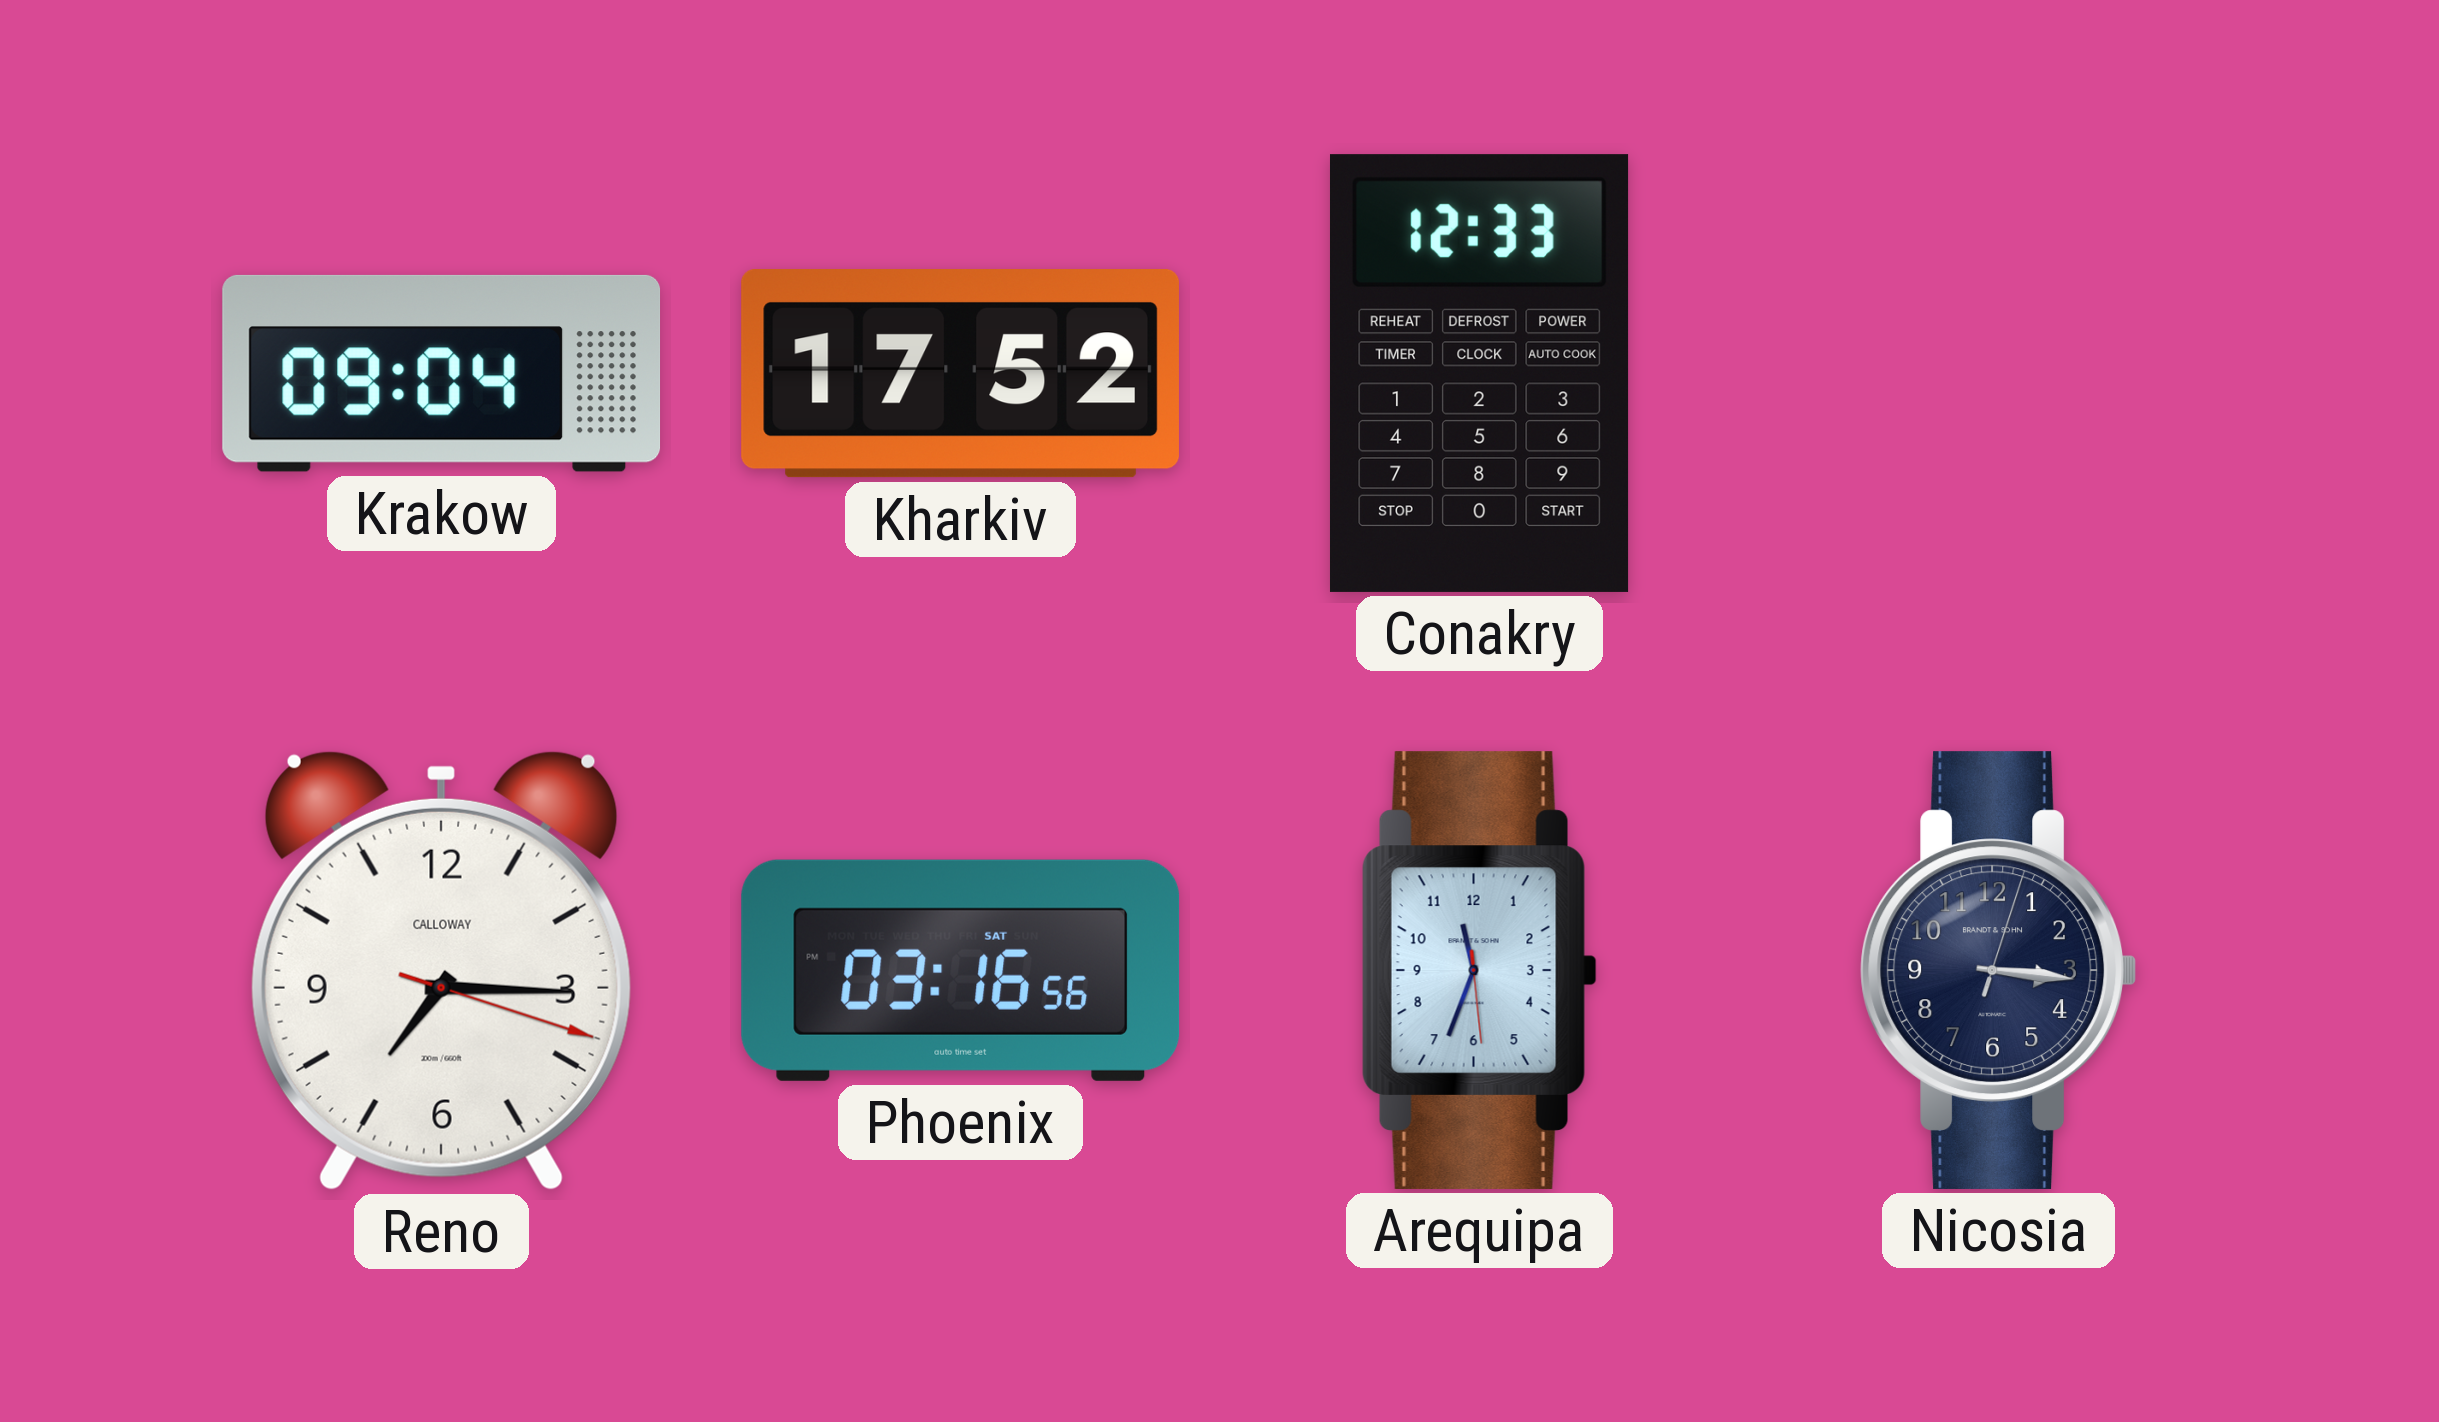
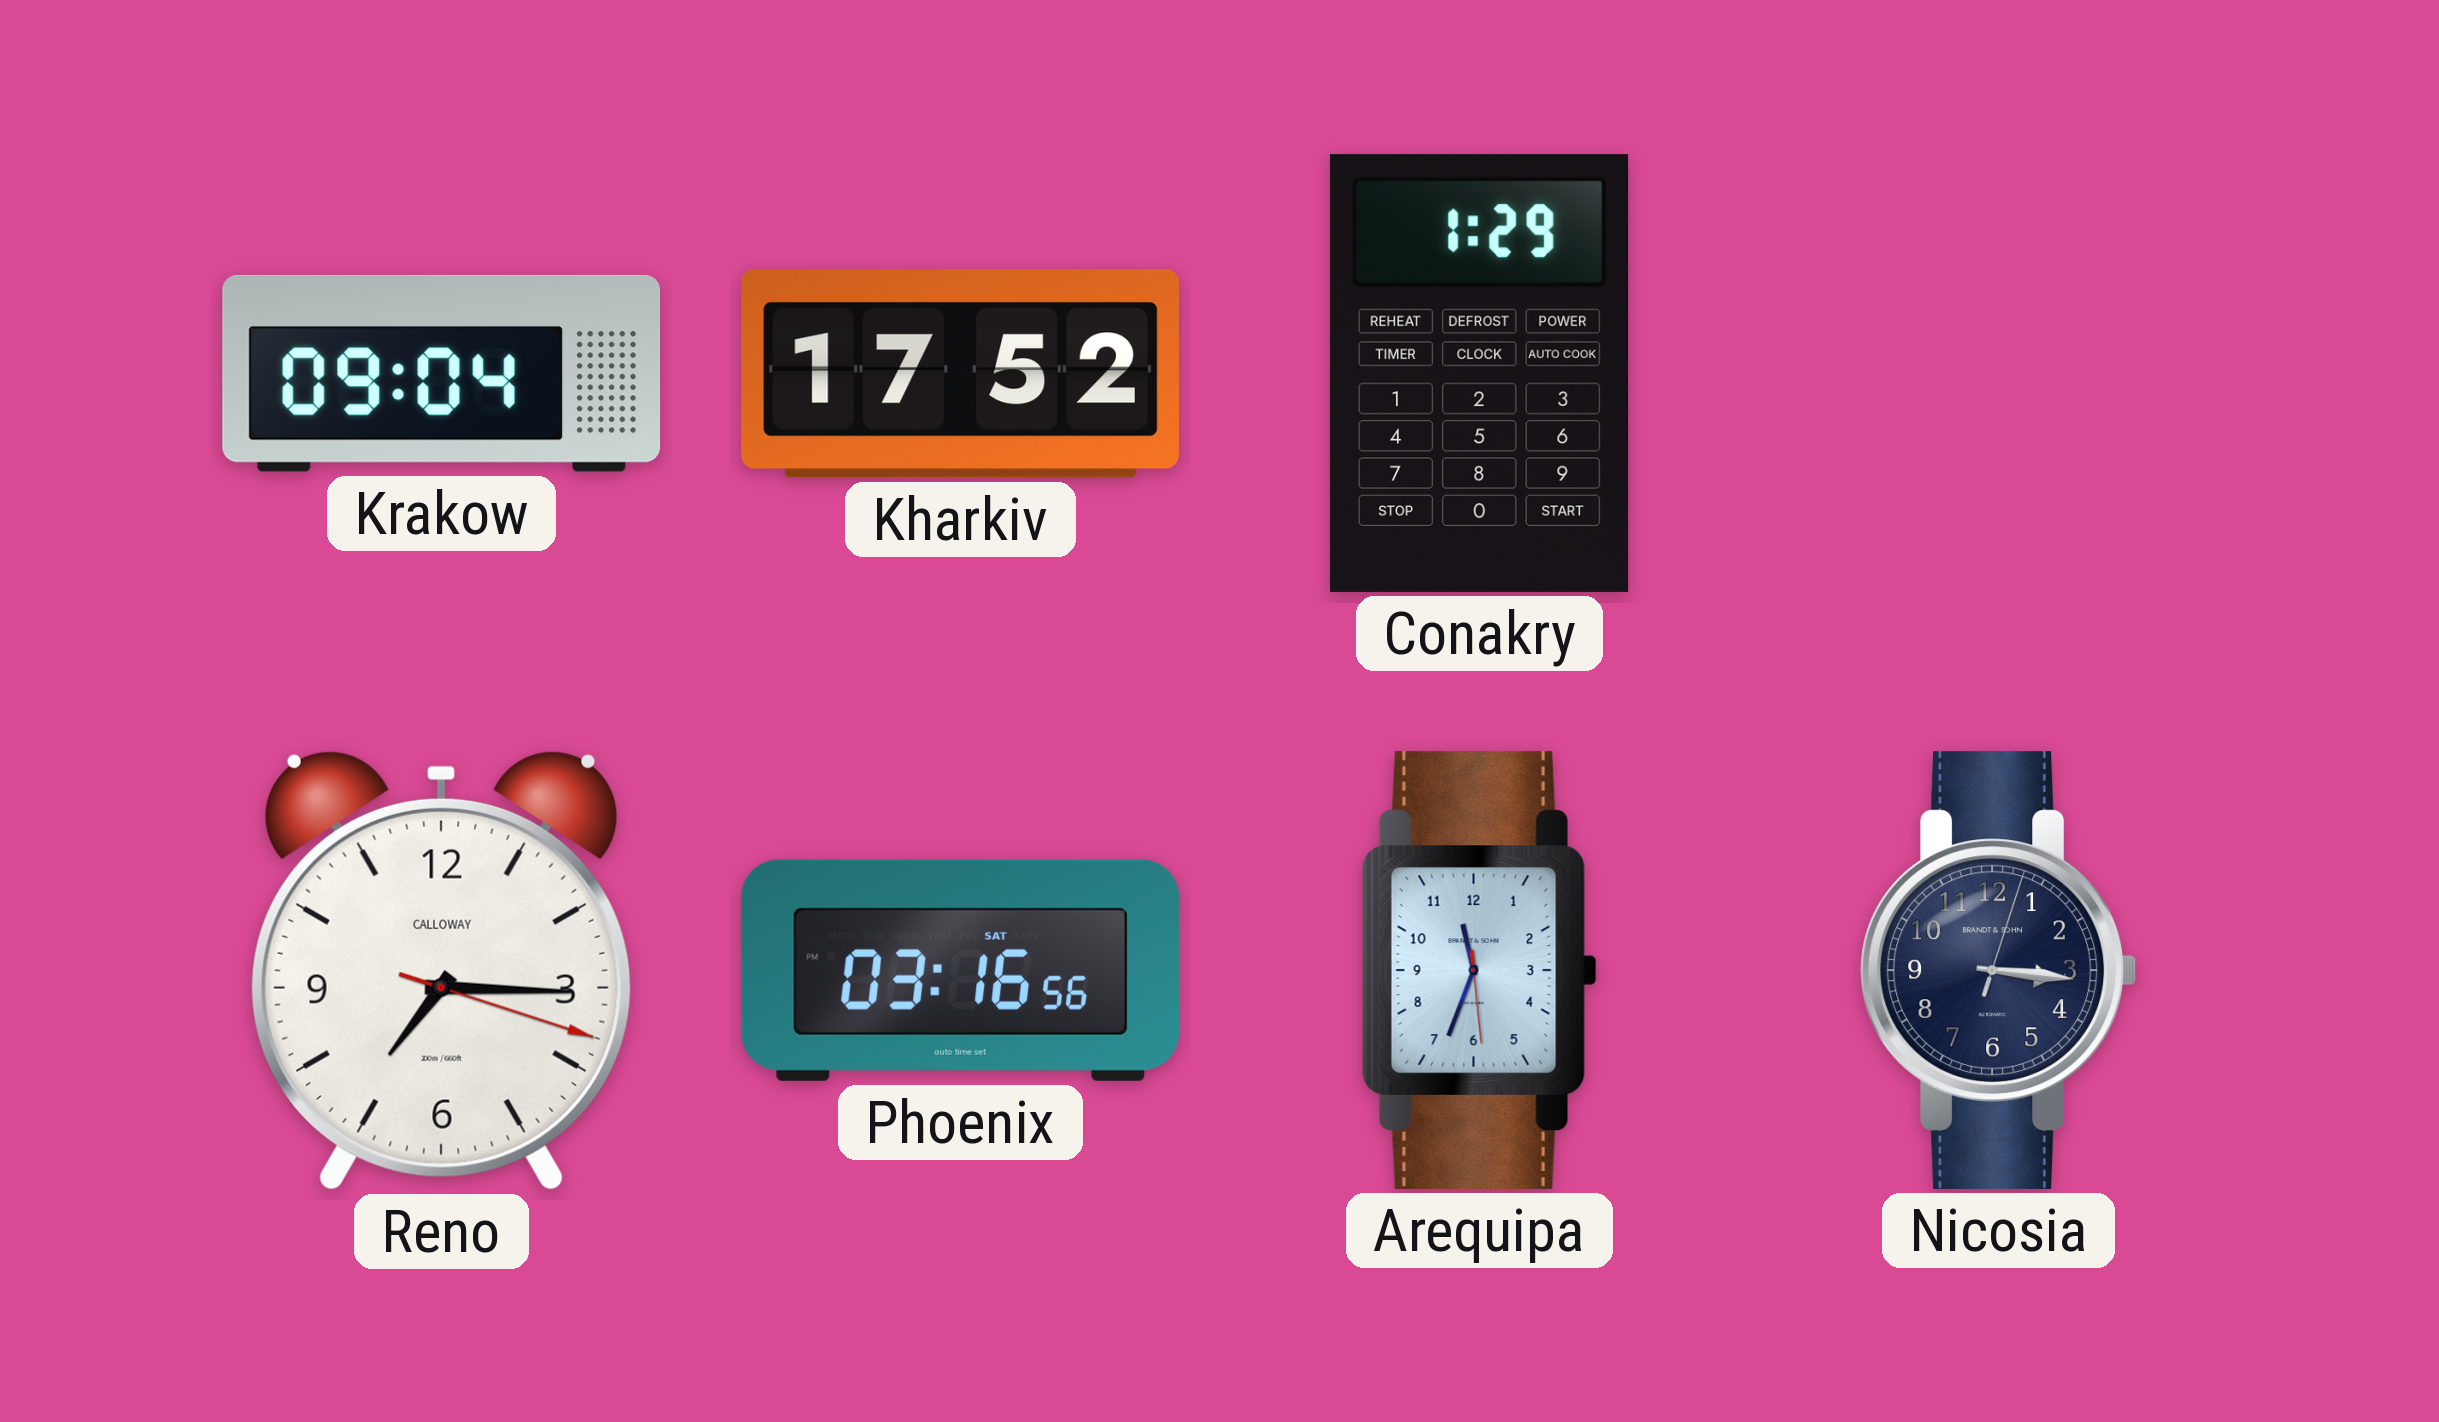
Conakry: 12:33 -> 1:29 (1479, 373)
